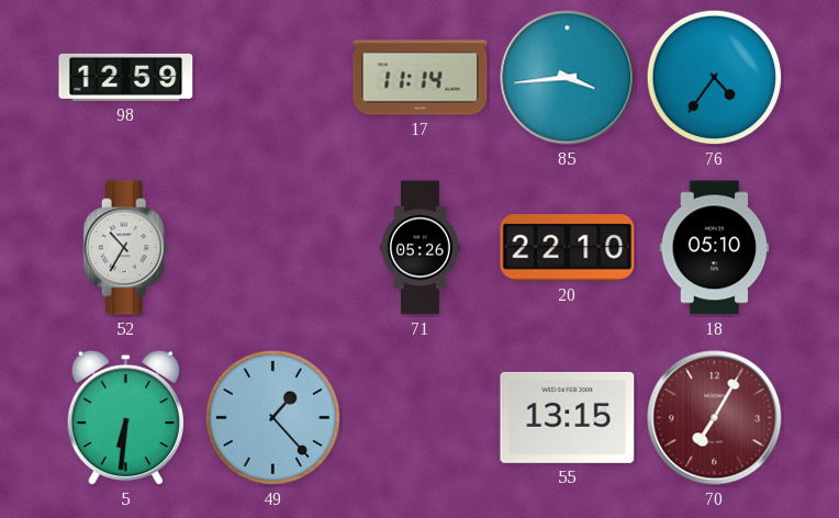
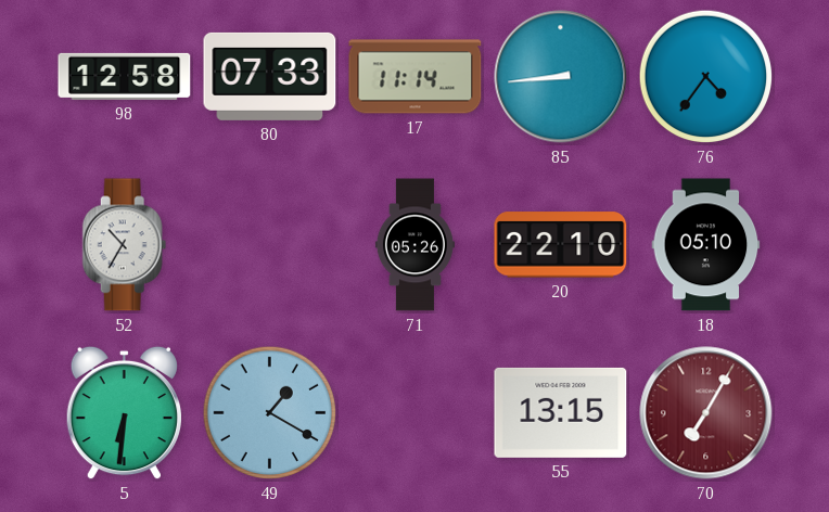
98: 12:59 -> 12:58 (125, 76)
80: none -> 07:33 (270, 76)
85: 3:44 -> 8:44 (561, 77)
49: 1:23 -> 1:20 (270, 413)
